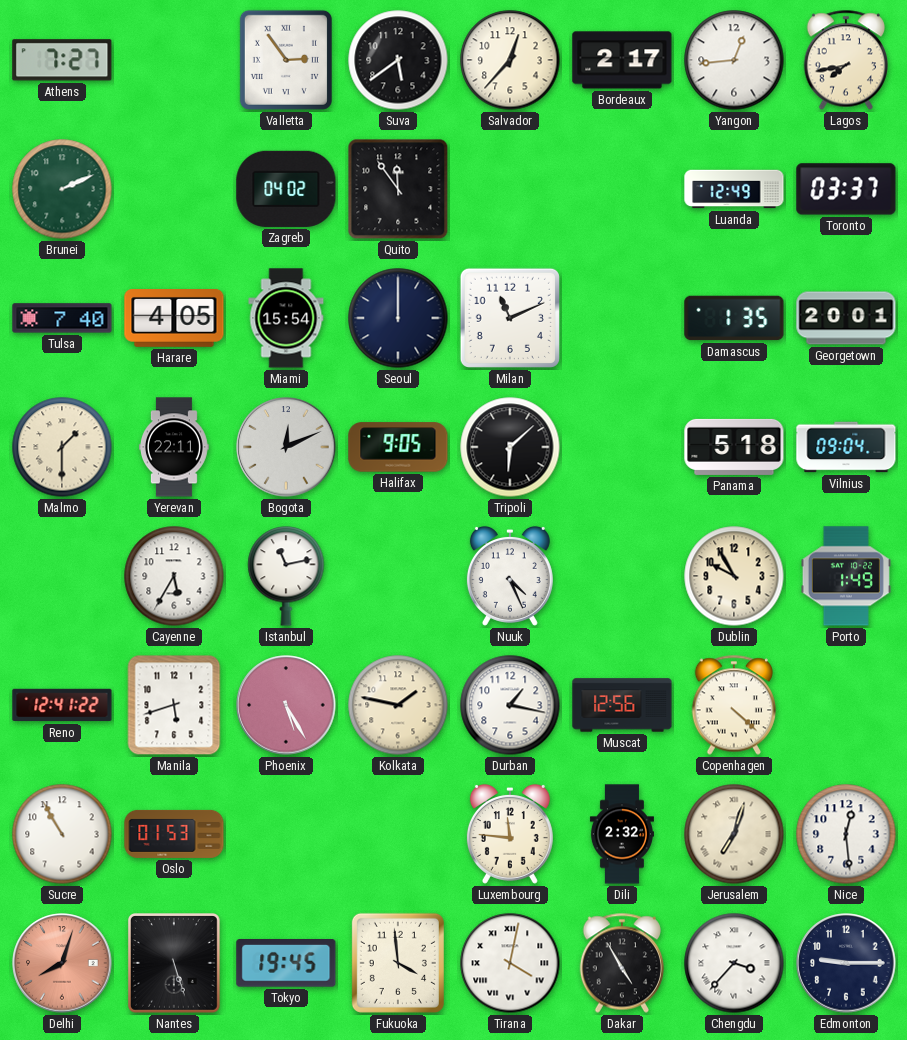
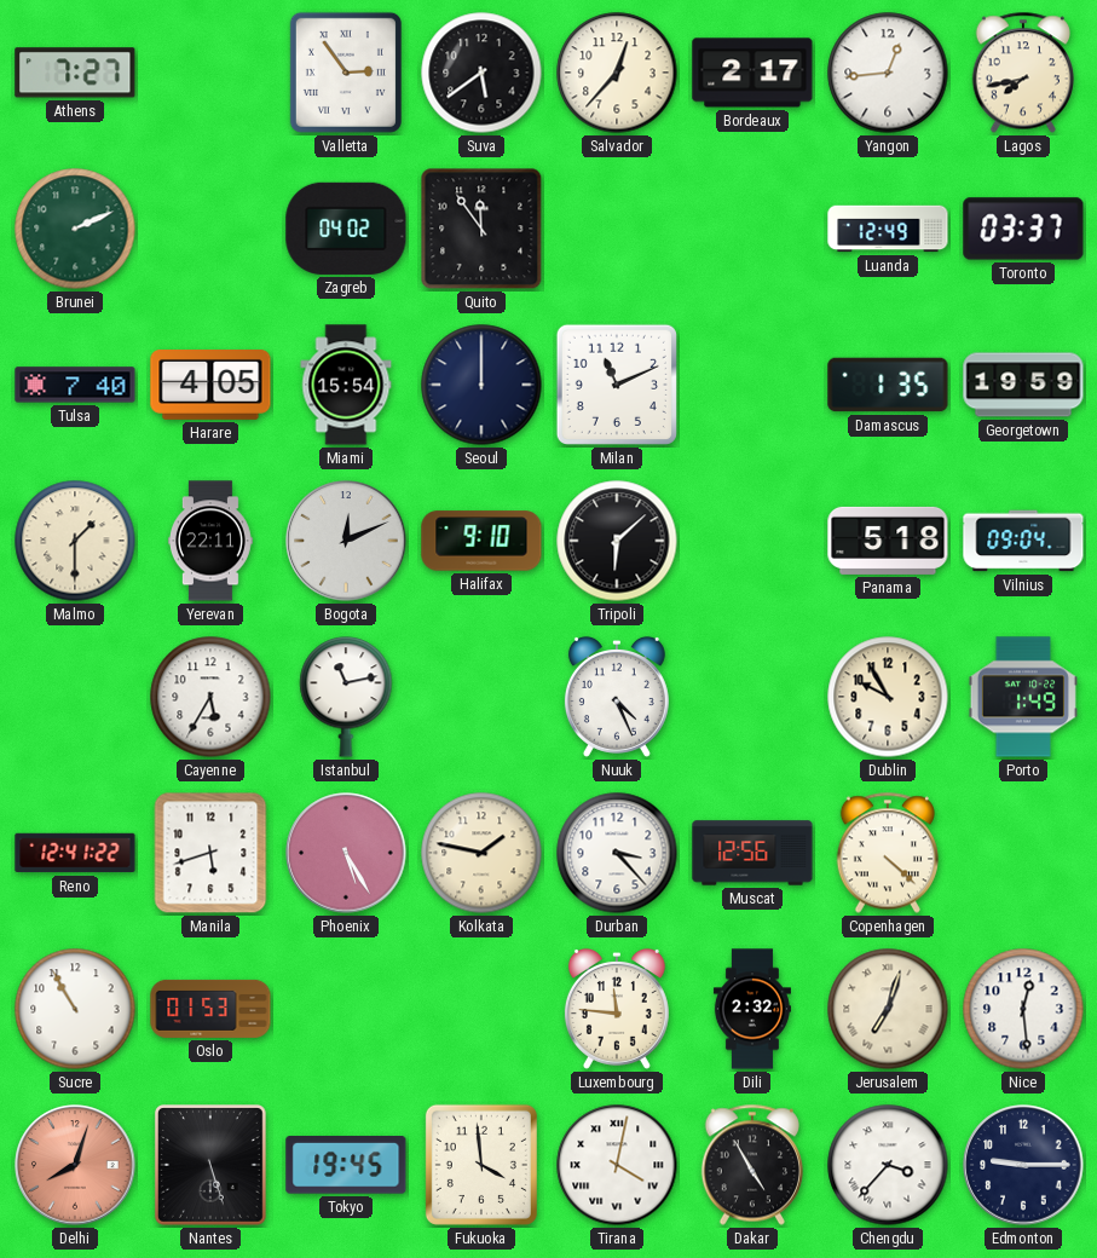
Georgetown: 20:01 -> 19:59 (1023, 385)
Halifax: 9:05 -> 9:10 (481, 541)
Durban: 1:17 -> 3:23 (617, 853)
